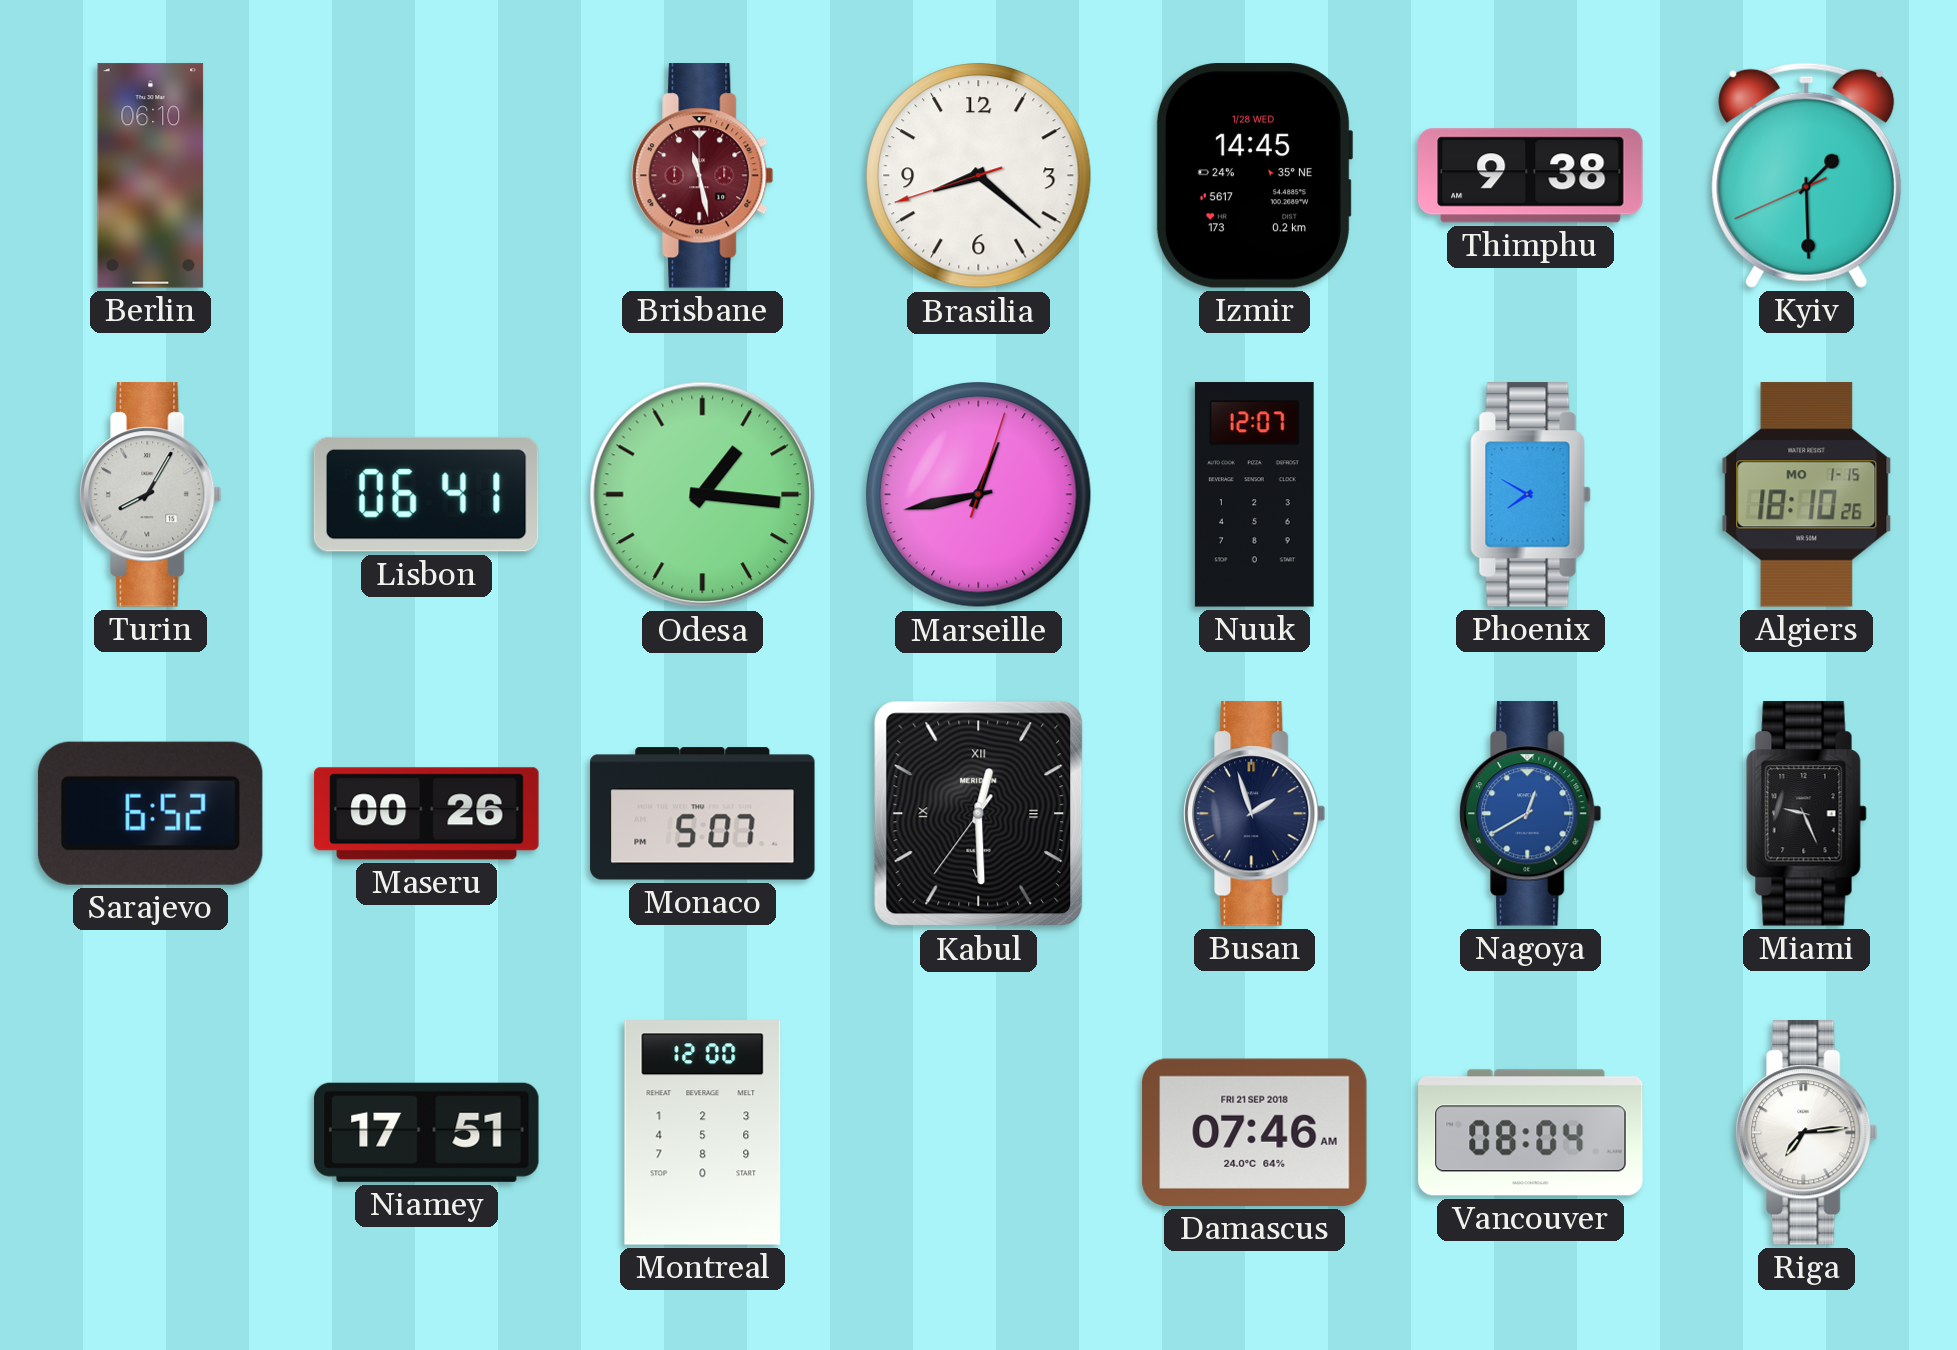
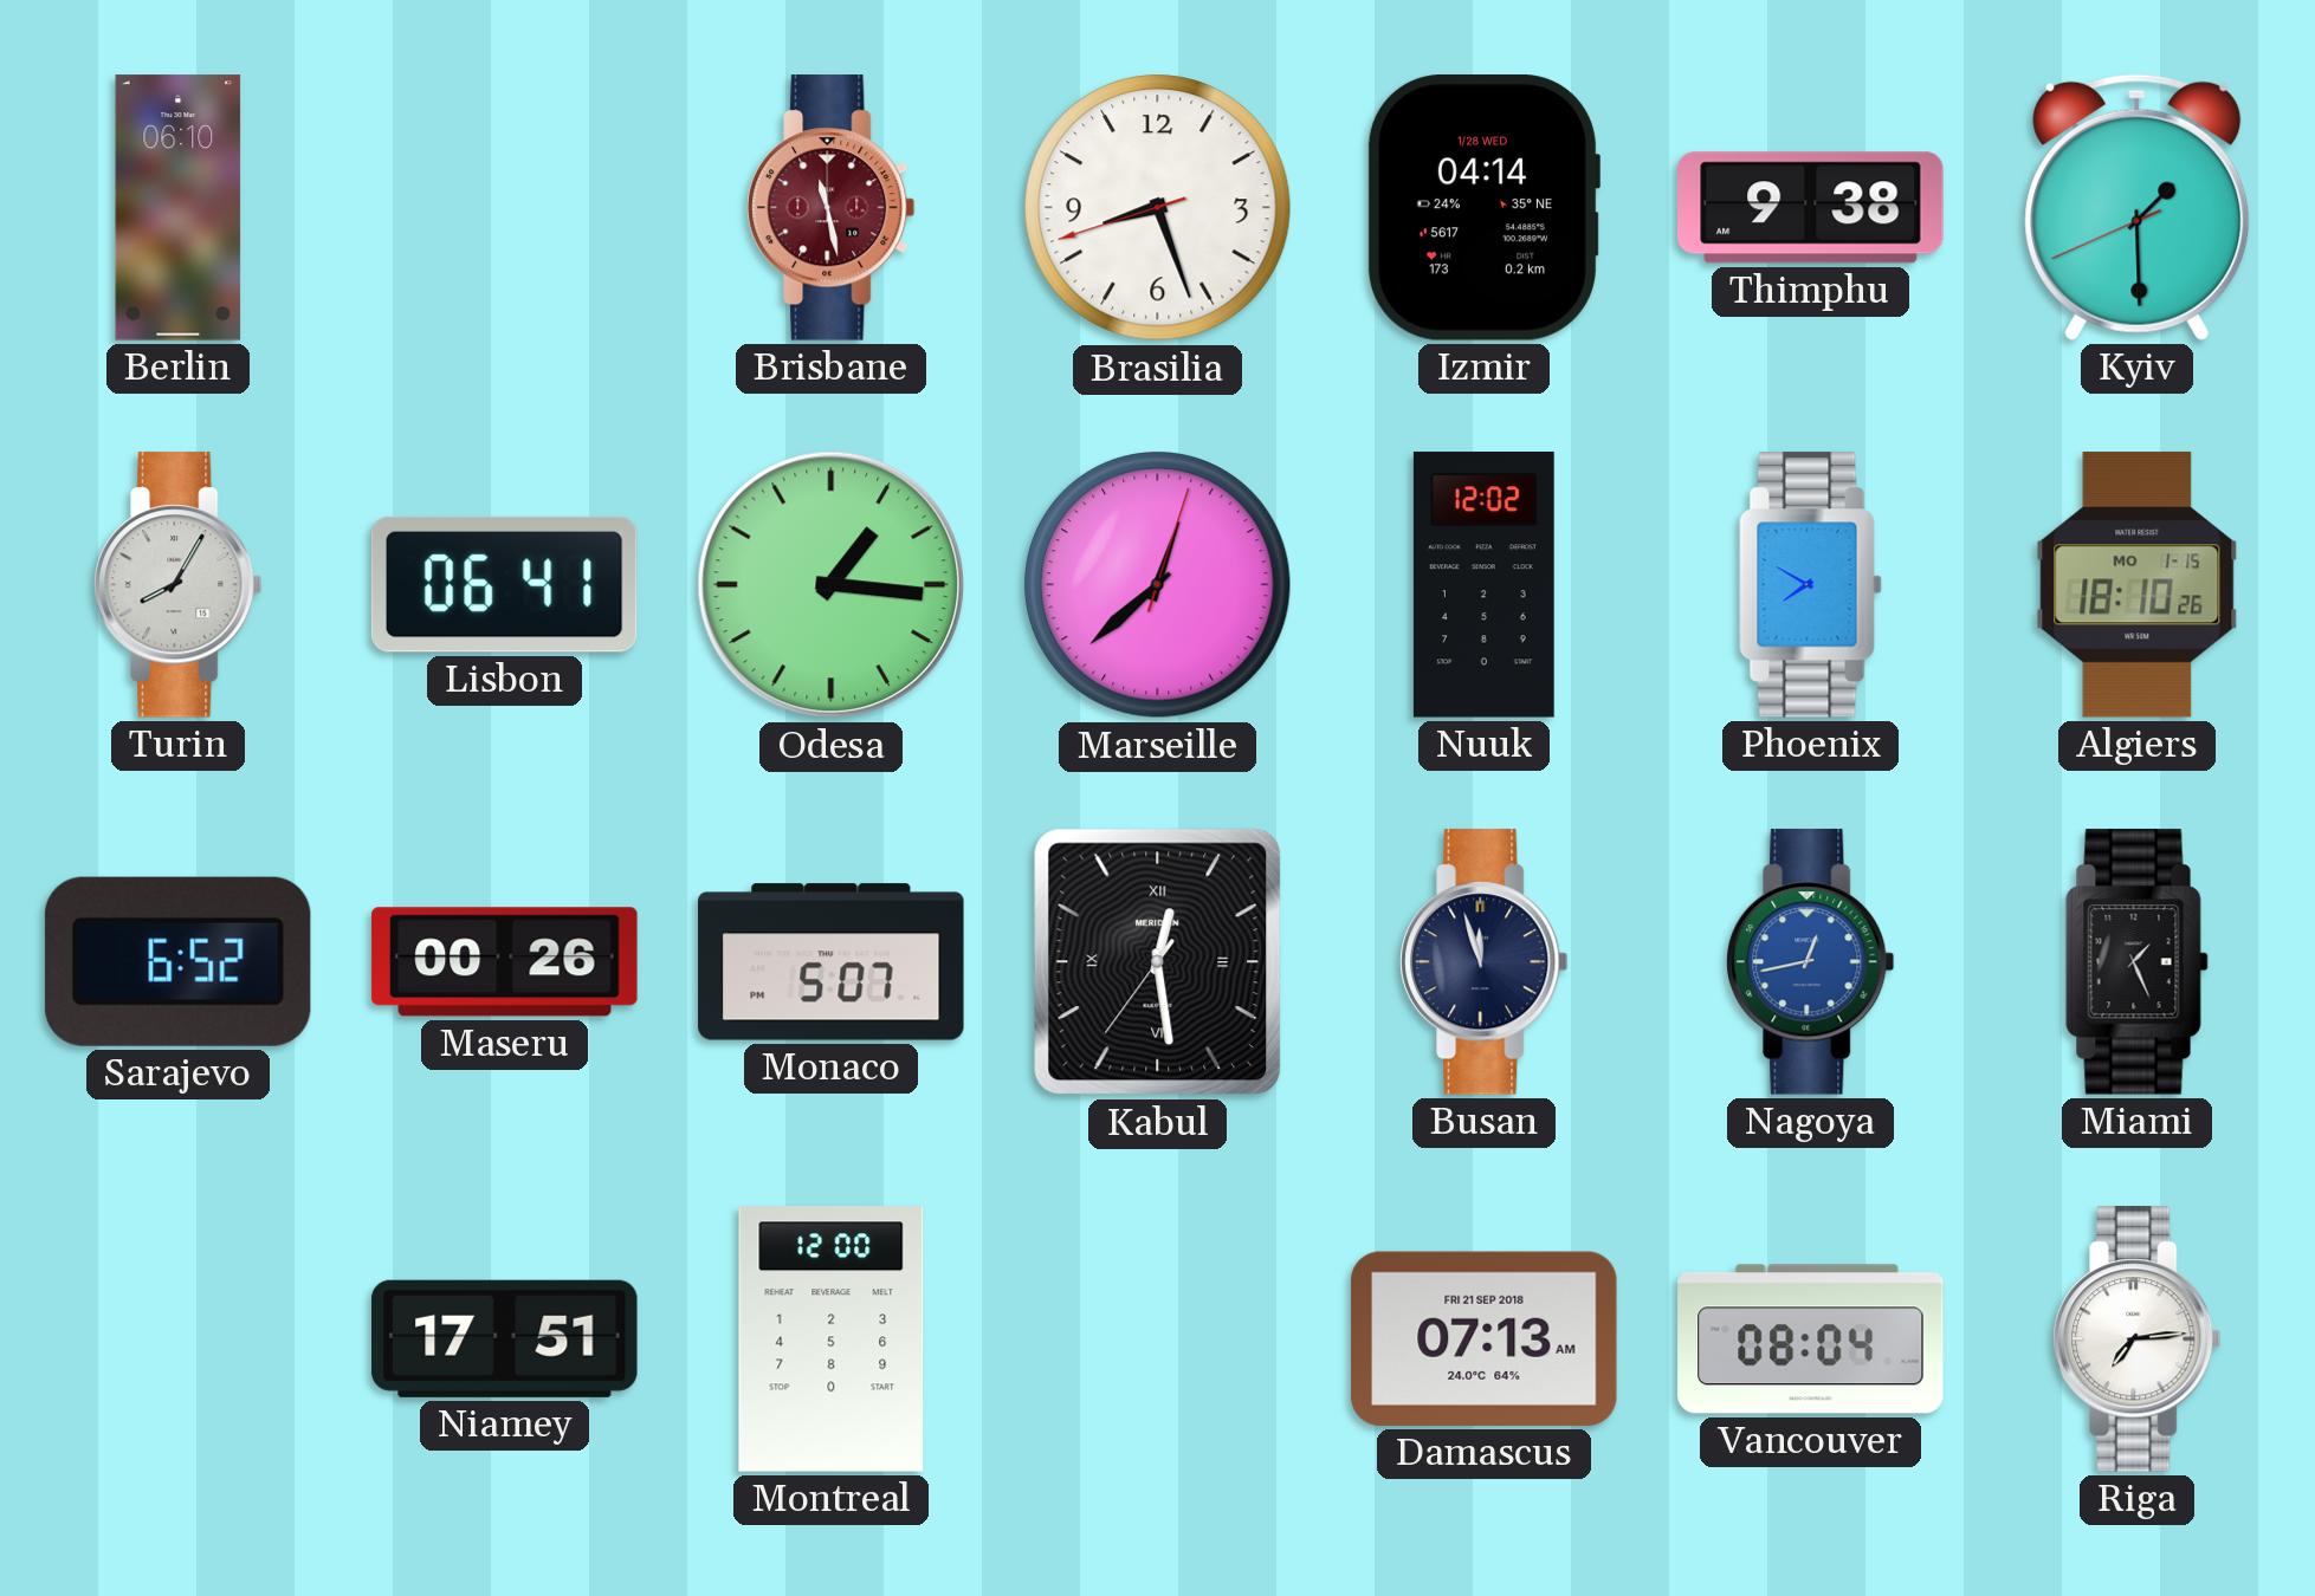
Brasilia: 8:21 -> 8:26 (1158, 208)
Izmir: 14:45 -> 04:14 (1483, 208)
Marseille: 12:43 -> 12:38 (1158, 585)
Nuuk: 12:07 -> 12:02 (1483, 585)
Kabul: 12:29 -> 12:28 (1158, 962)
Busan: 1:57 -> 11:57 (1485, 962)
Nagoya: 12:40 -> 12:43 (1811, 962)
Miami: 9:26 -> 1:26 (2138, 962)
Damascus: 07:46 -> 07:13 (1485, 1338)
